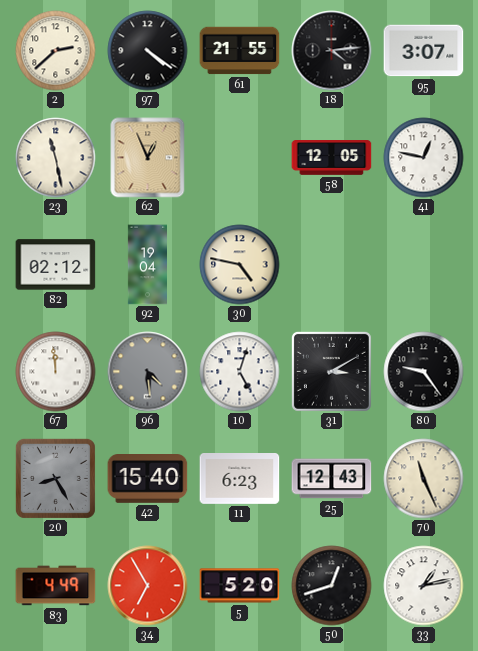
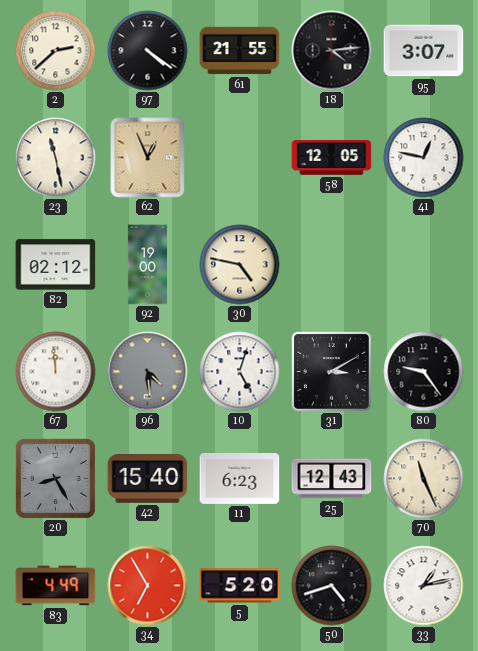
92: 19:04 -> 19:00 (147, 265)
50: 12:42 -> 4:42 (332, 586)
